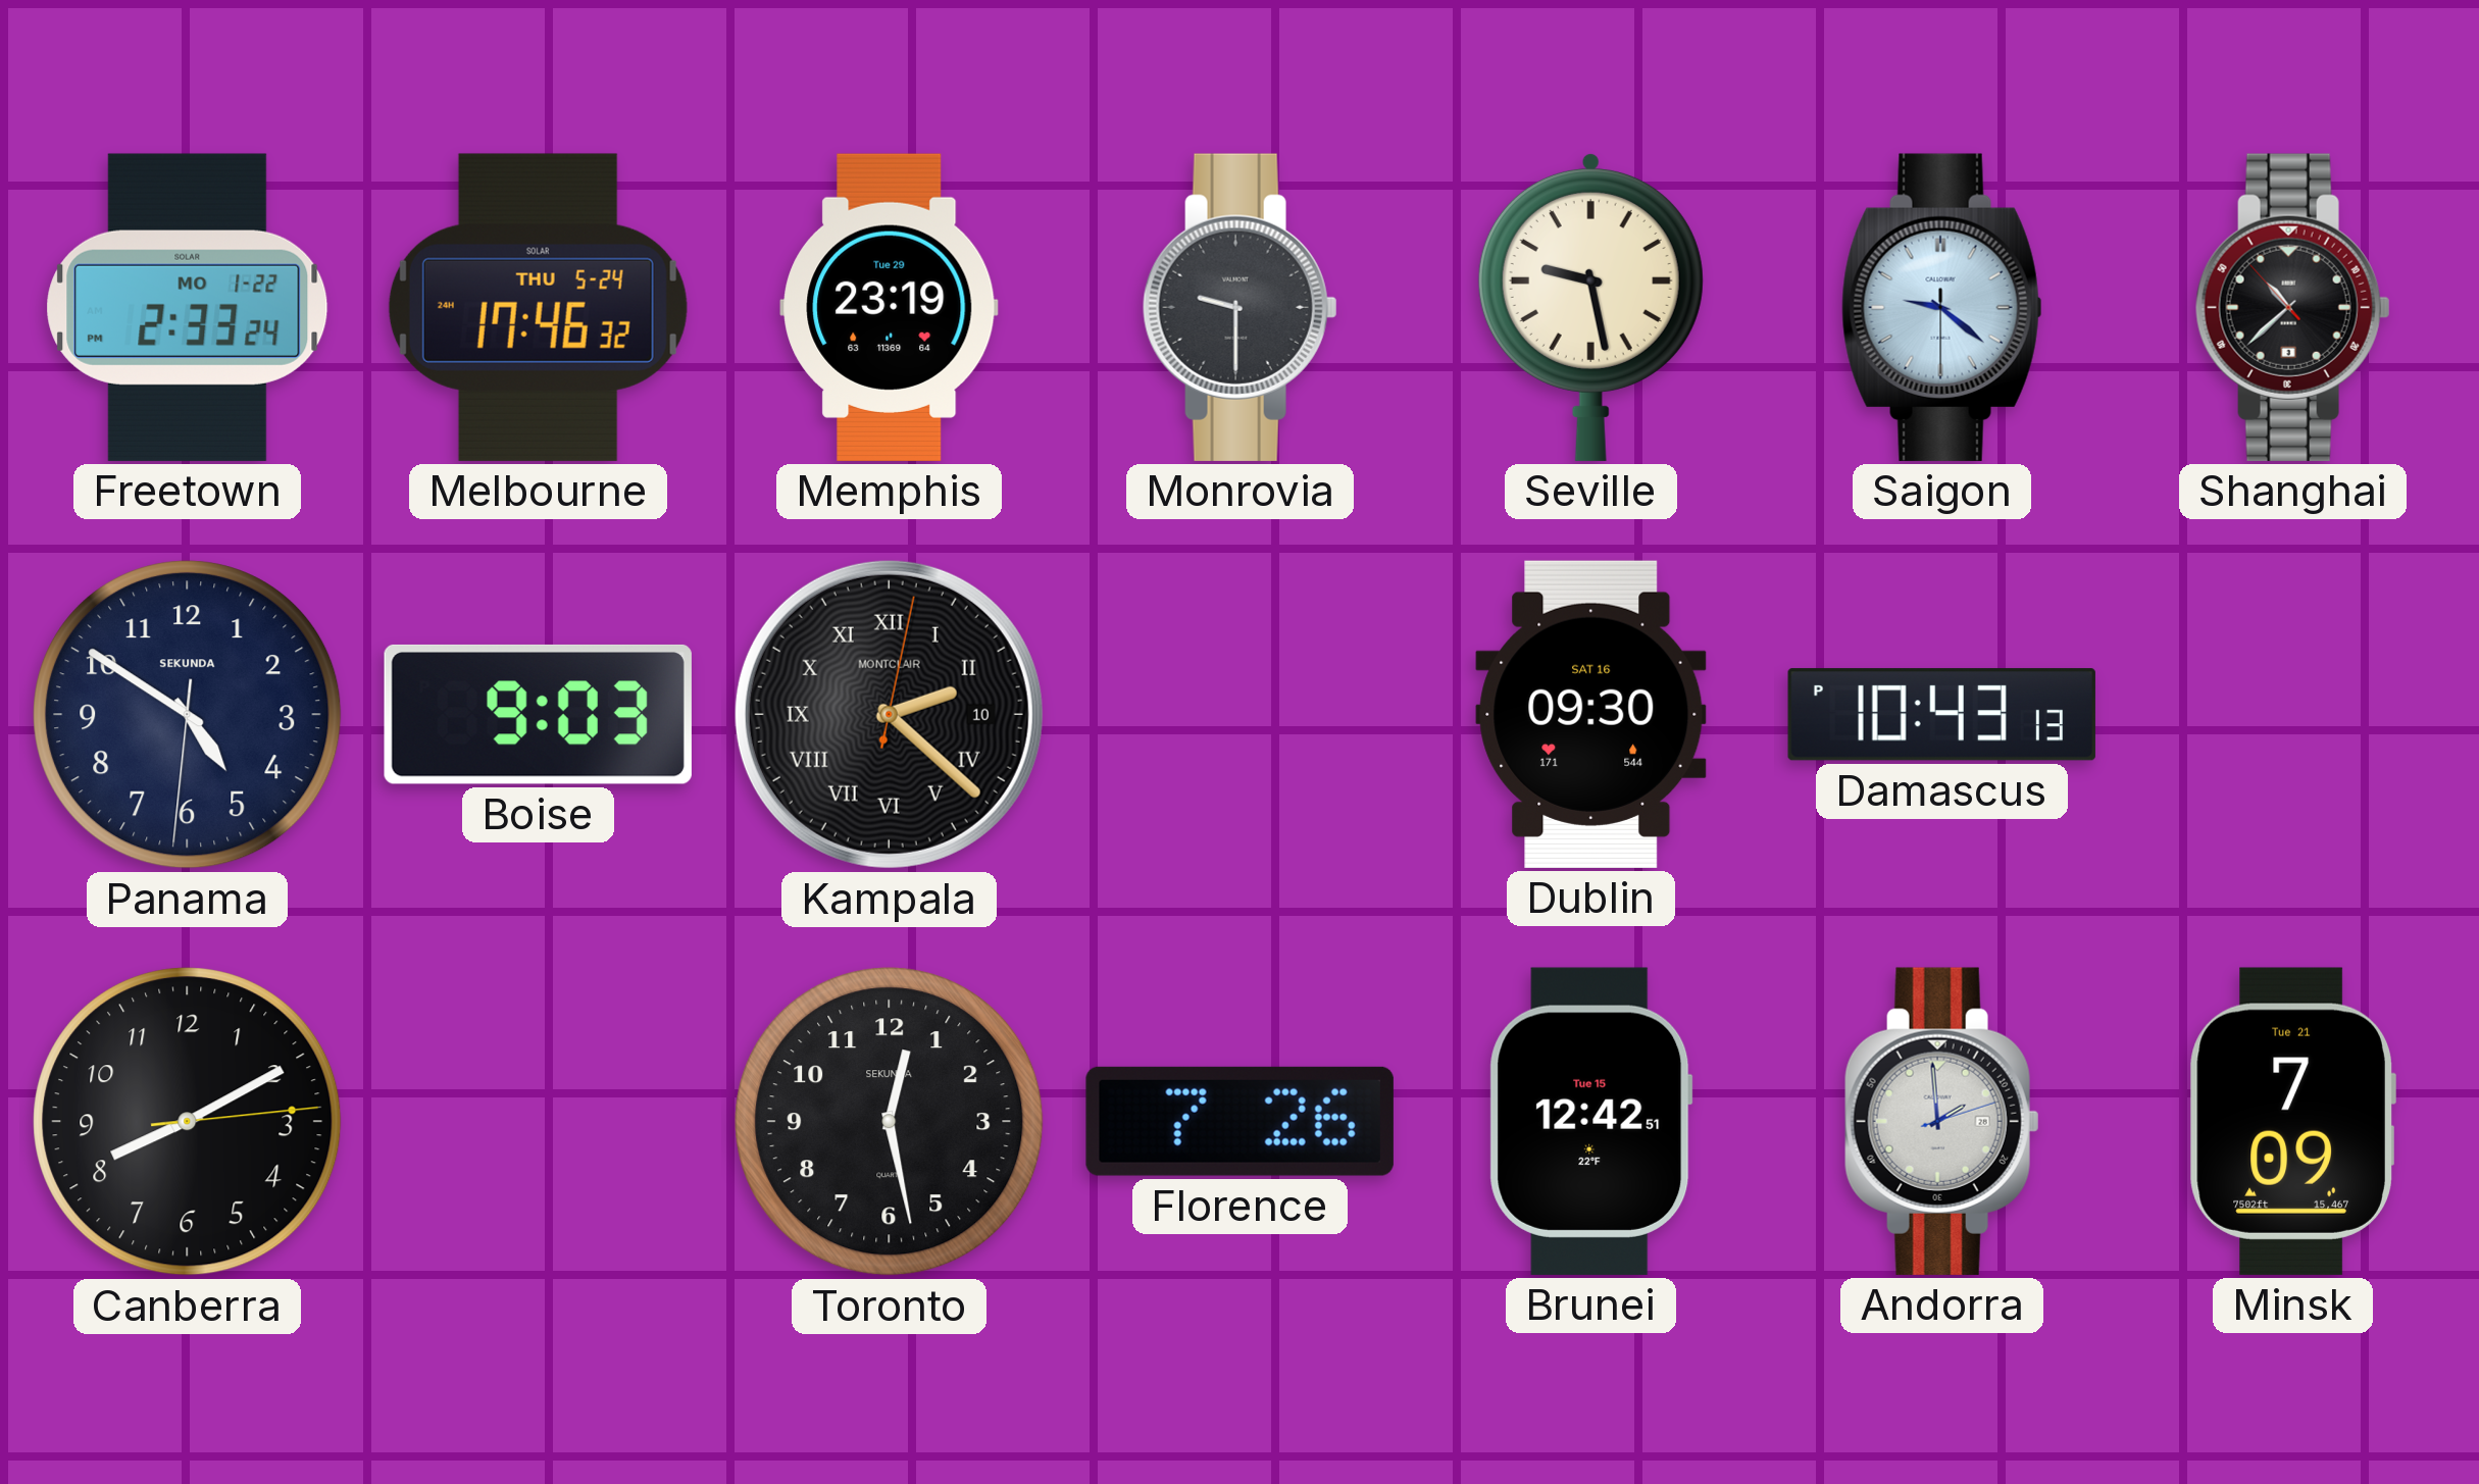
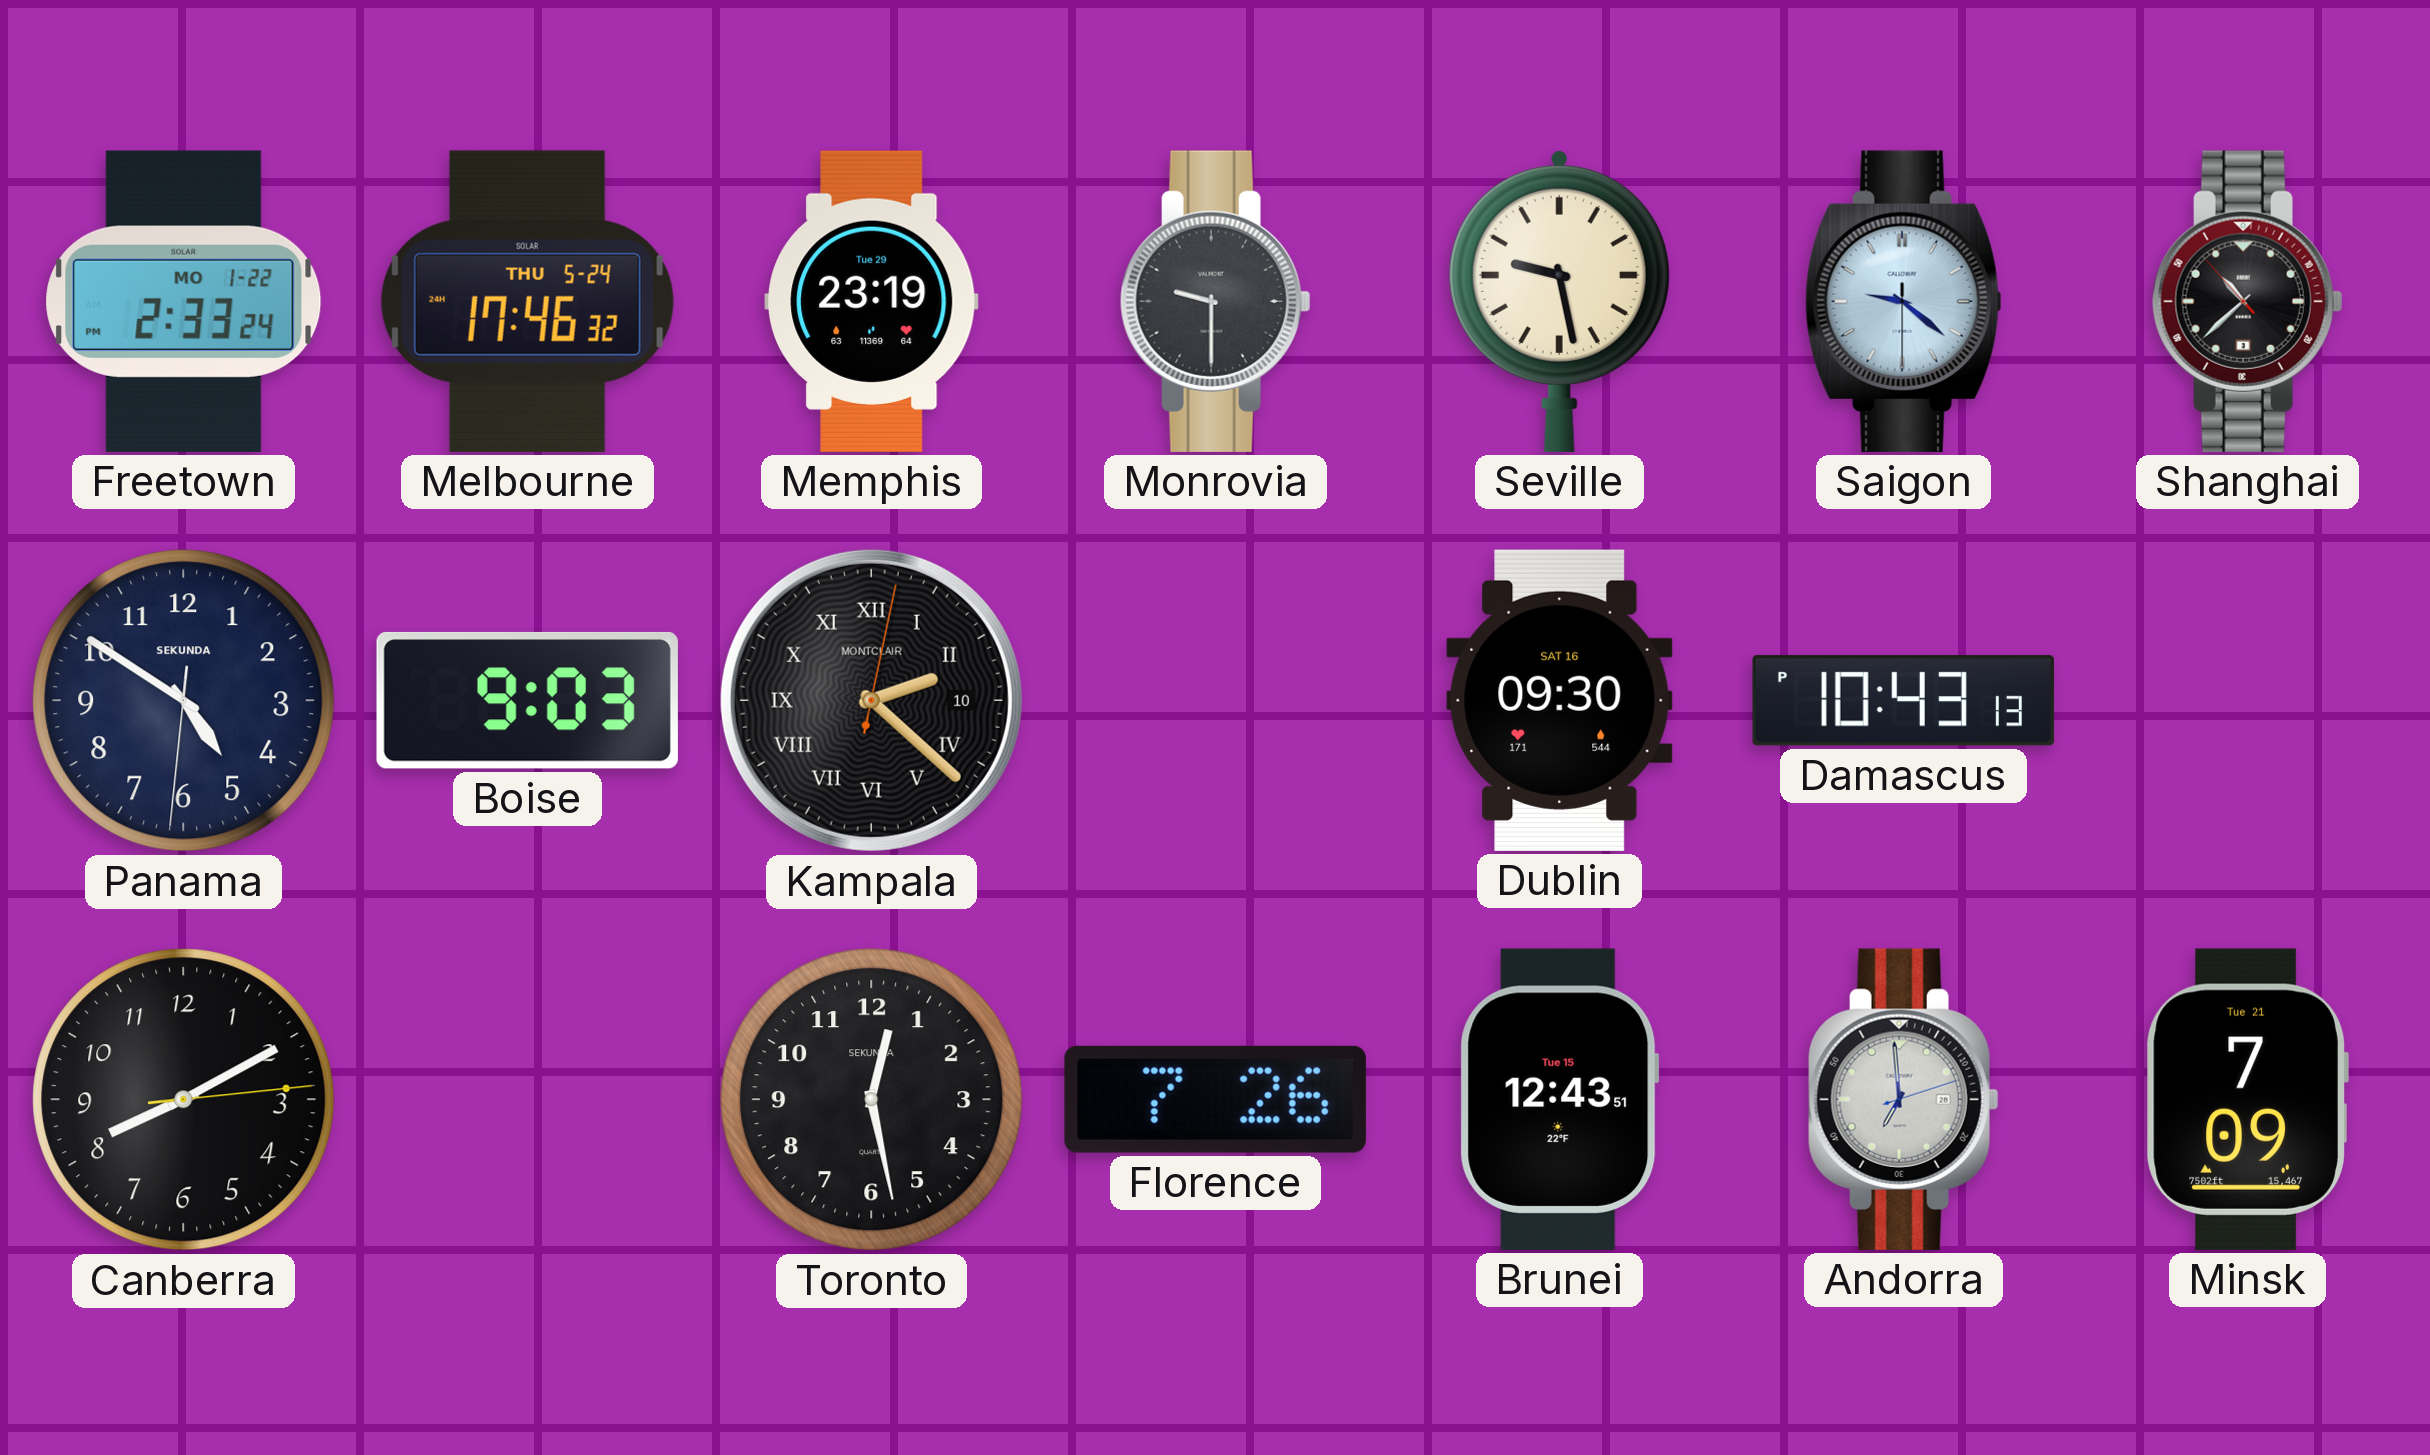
Brunei: 12:42 -> 12:43 (1559, 1099)
Andorra: 1:59 -> 6:59 (1903, 1099)
